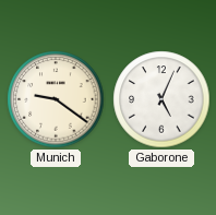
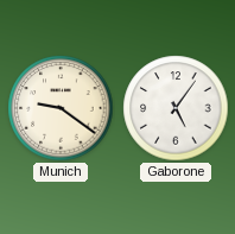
Gaborone: 5:04 -> 5:06 (176, 108)
